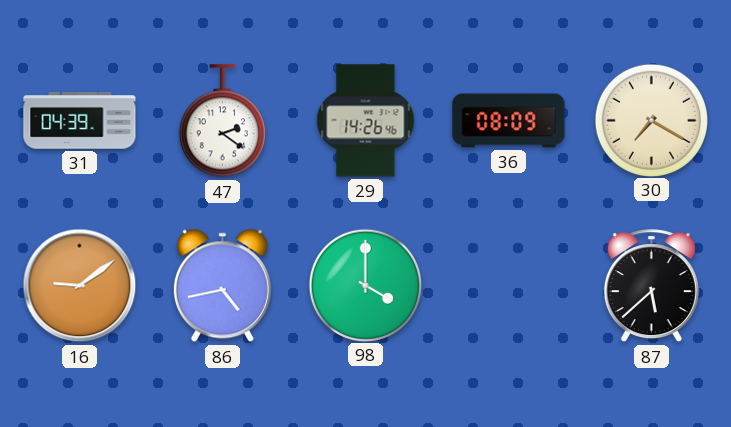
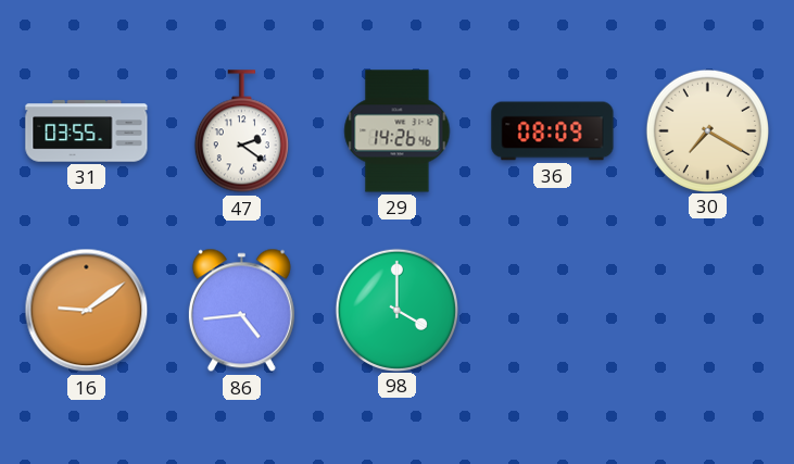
31: 04:39 -> 03:55 (87, 131)
86: 4:43 -> 4:44 (241, 311)
87: 5:38 -> none (651, 286)
